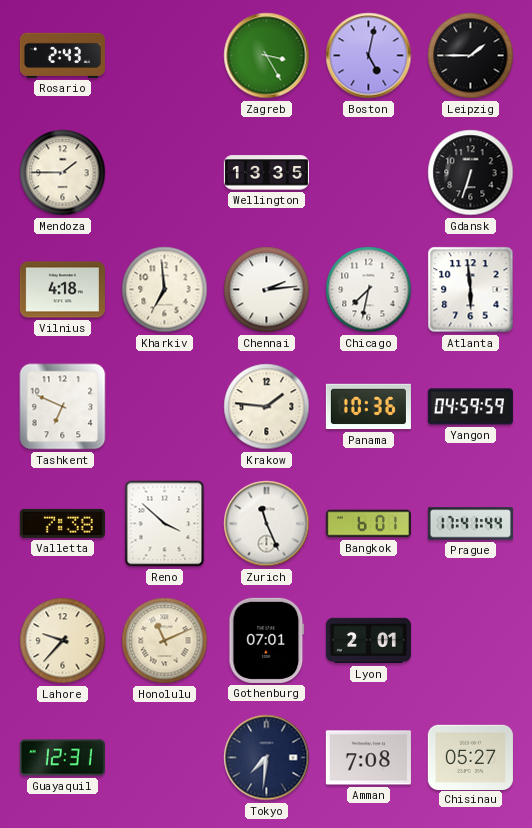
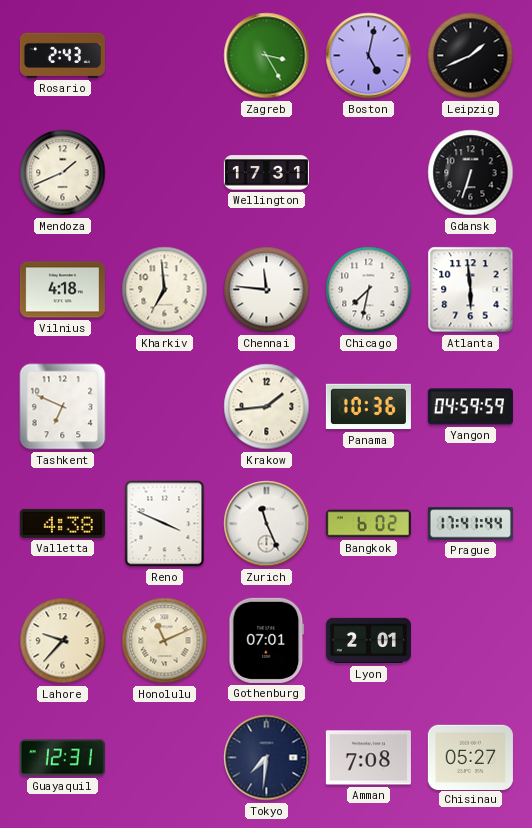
Leipzig: 1:45 -> 1:41 (471, 56)
Mendoza: 1:45 -> 1:41 (63, 173)
Wellington: 13:35 -> 17:31 (266, 173)
Chennai: 2:14 -> 11:46 (267, 290)
Krakow: 1:46 -> 1:44 (267, 407)
Valletta: 7:38 -> 4:38 (62, 523)
Reno: 3:52 -> 3:49 (165, 524)
Bangkok: 6:01 -> 6:02 (368, 524)
